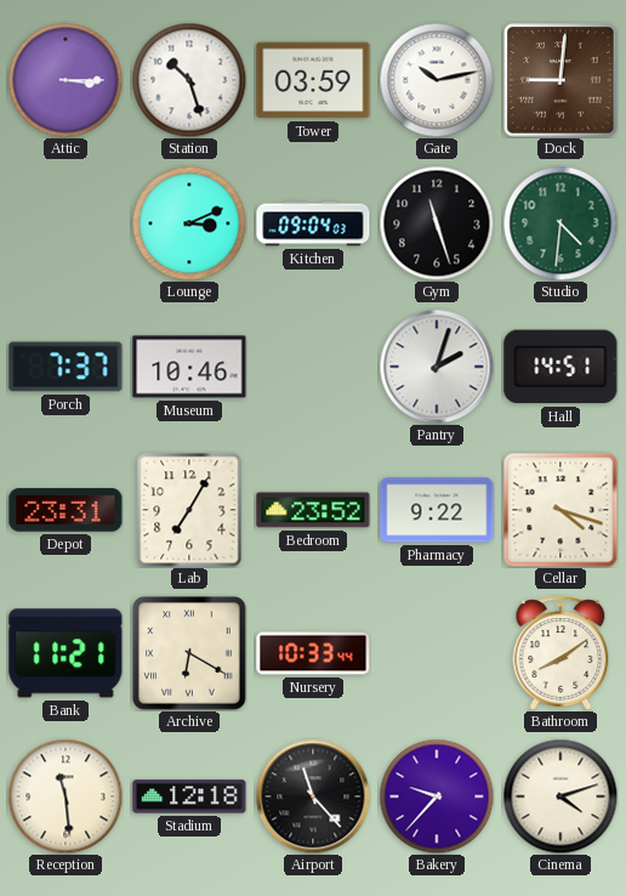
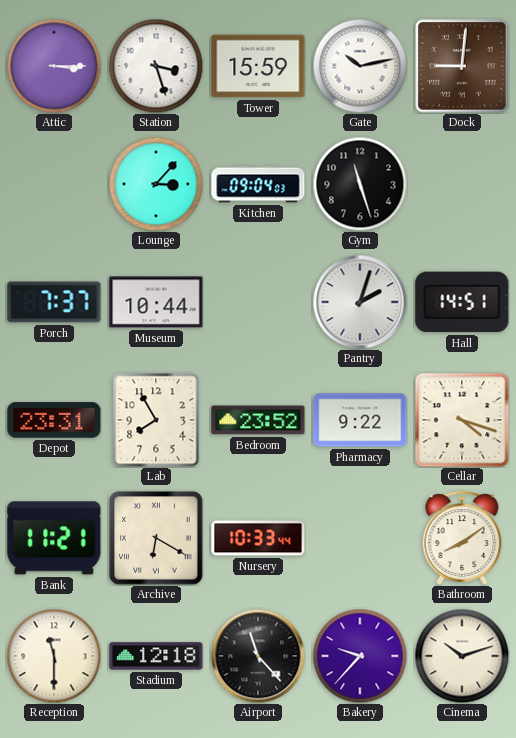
Station: 10:27 -> 3:27 (156, 66)
Tower: 03:59 -> 15:59 (258, 66)
Lounge: 3:11 -> 3:07 (156, 184)
Studio: 4:31 -> none (560, 223)
Museum: 10:46 -> 10:44 (156, 302)
Lab: 7:05 -> 7:55 (156, 420)
Reception: 11:29 -> 11:30 (54, 656)
Cinema: 4:12 -> 10:12 (462, 656)
